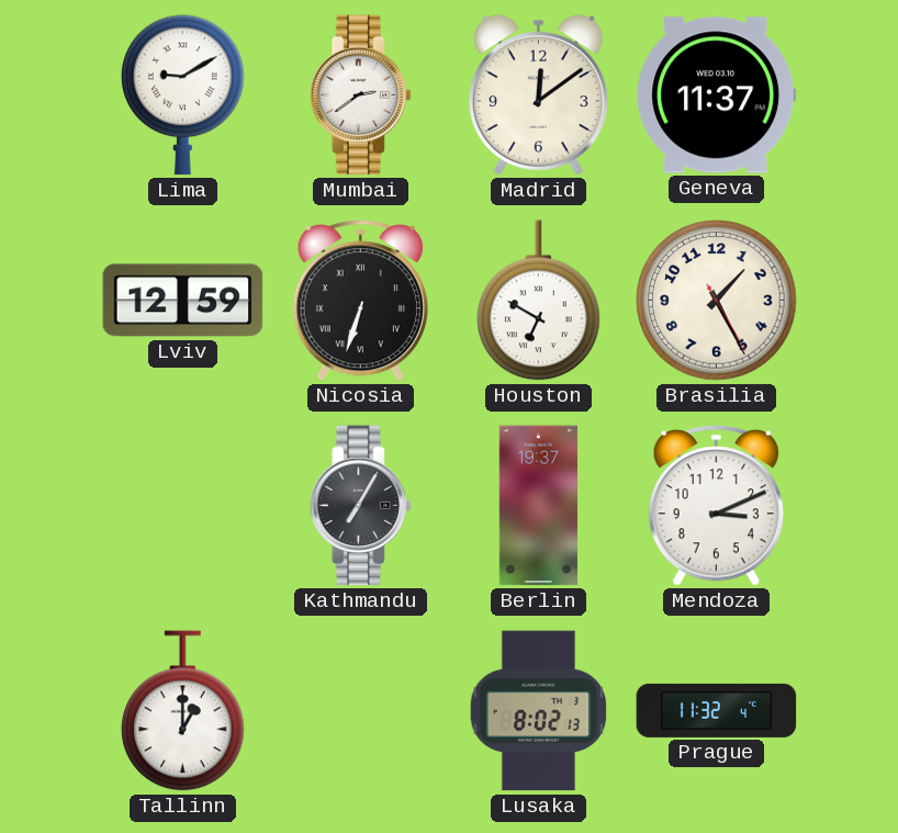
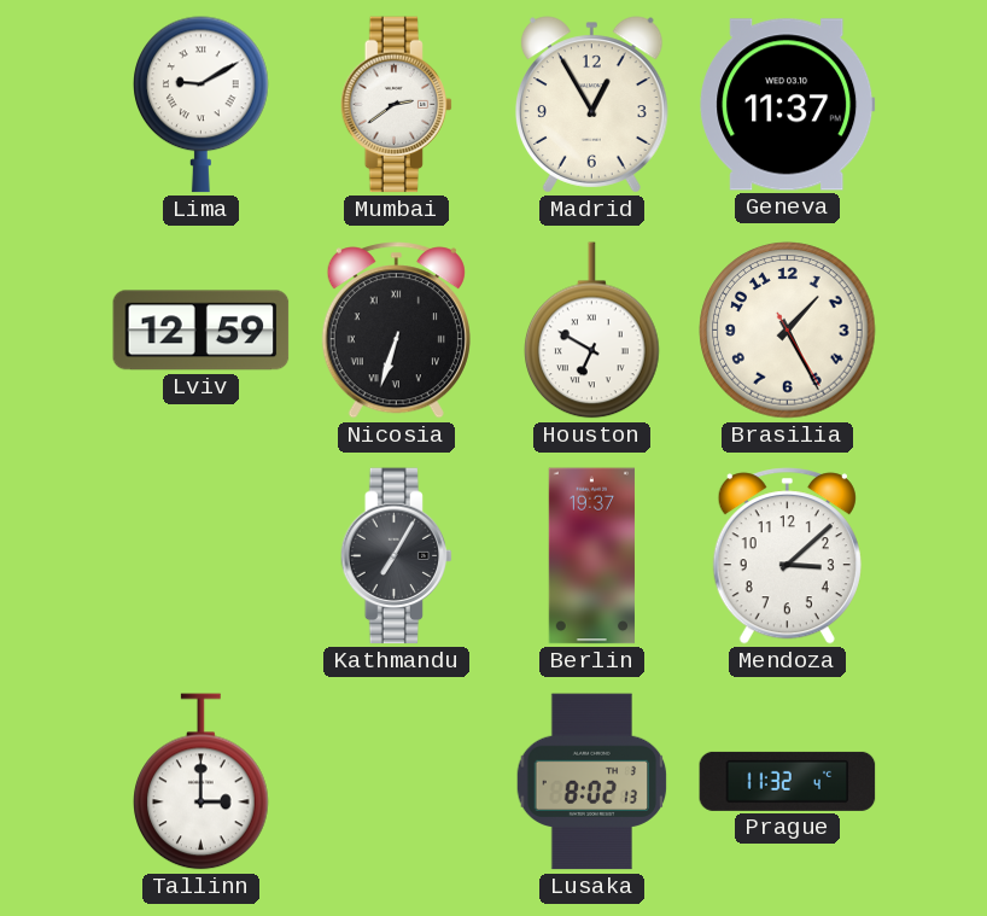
Madrid: 12:09 -> 12:55 (591, 105)
Mendoza: 3:11 -> 3:08 (787, 556)
Tallinn: 1:00 -> 3:00 (202, 782)
